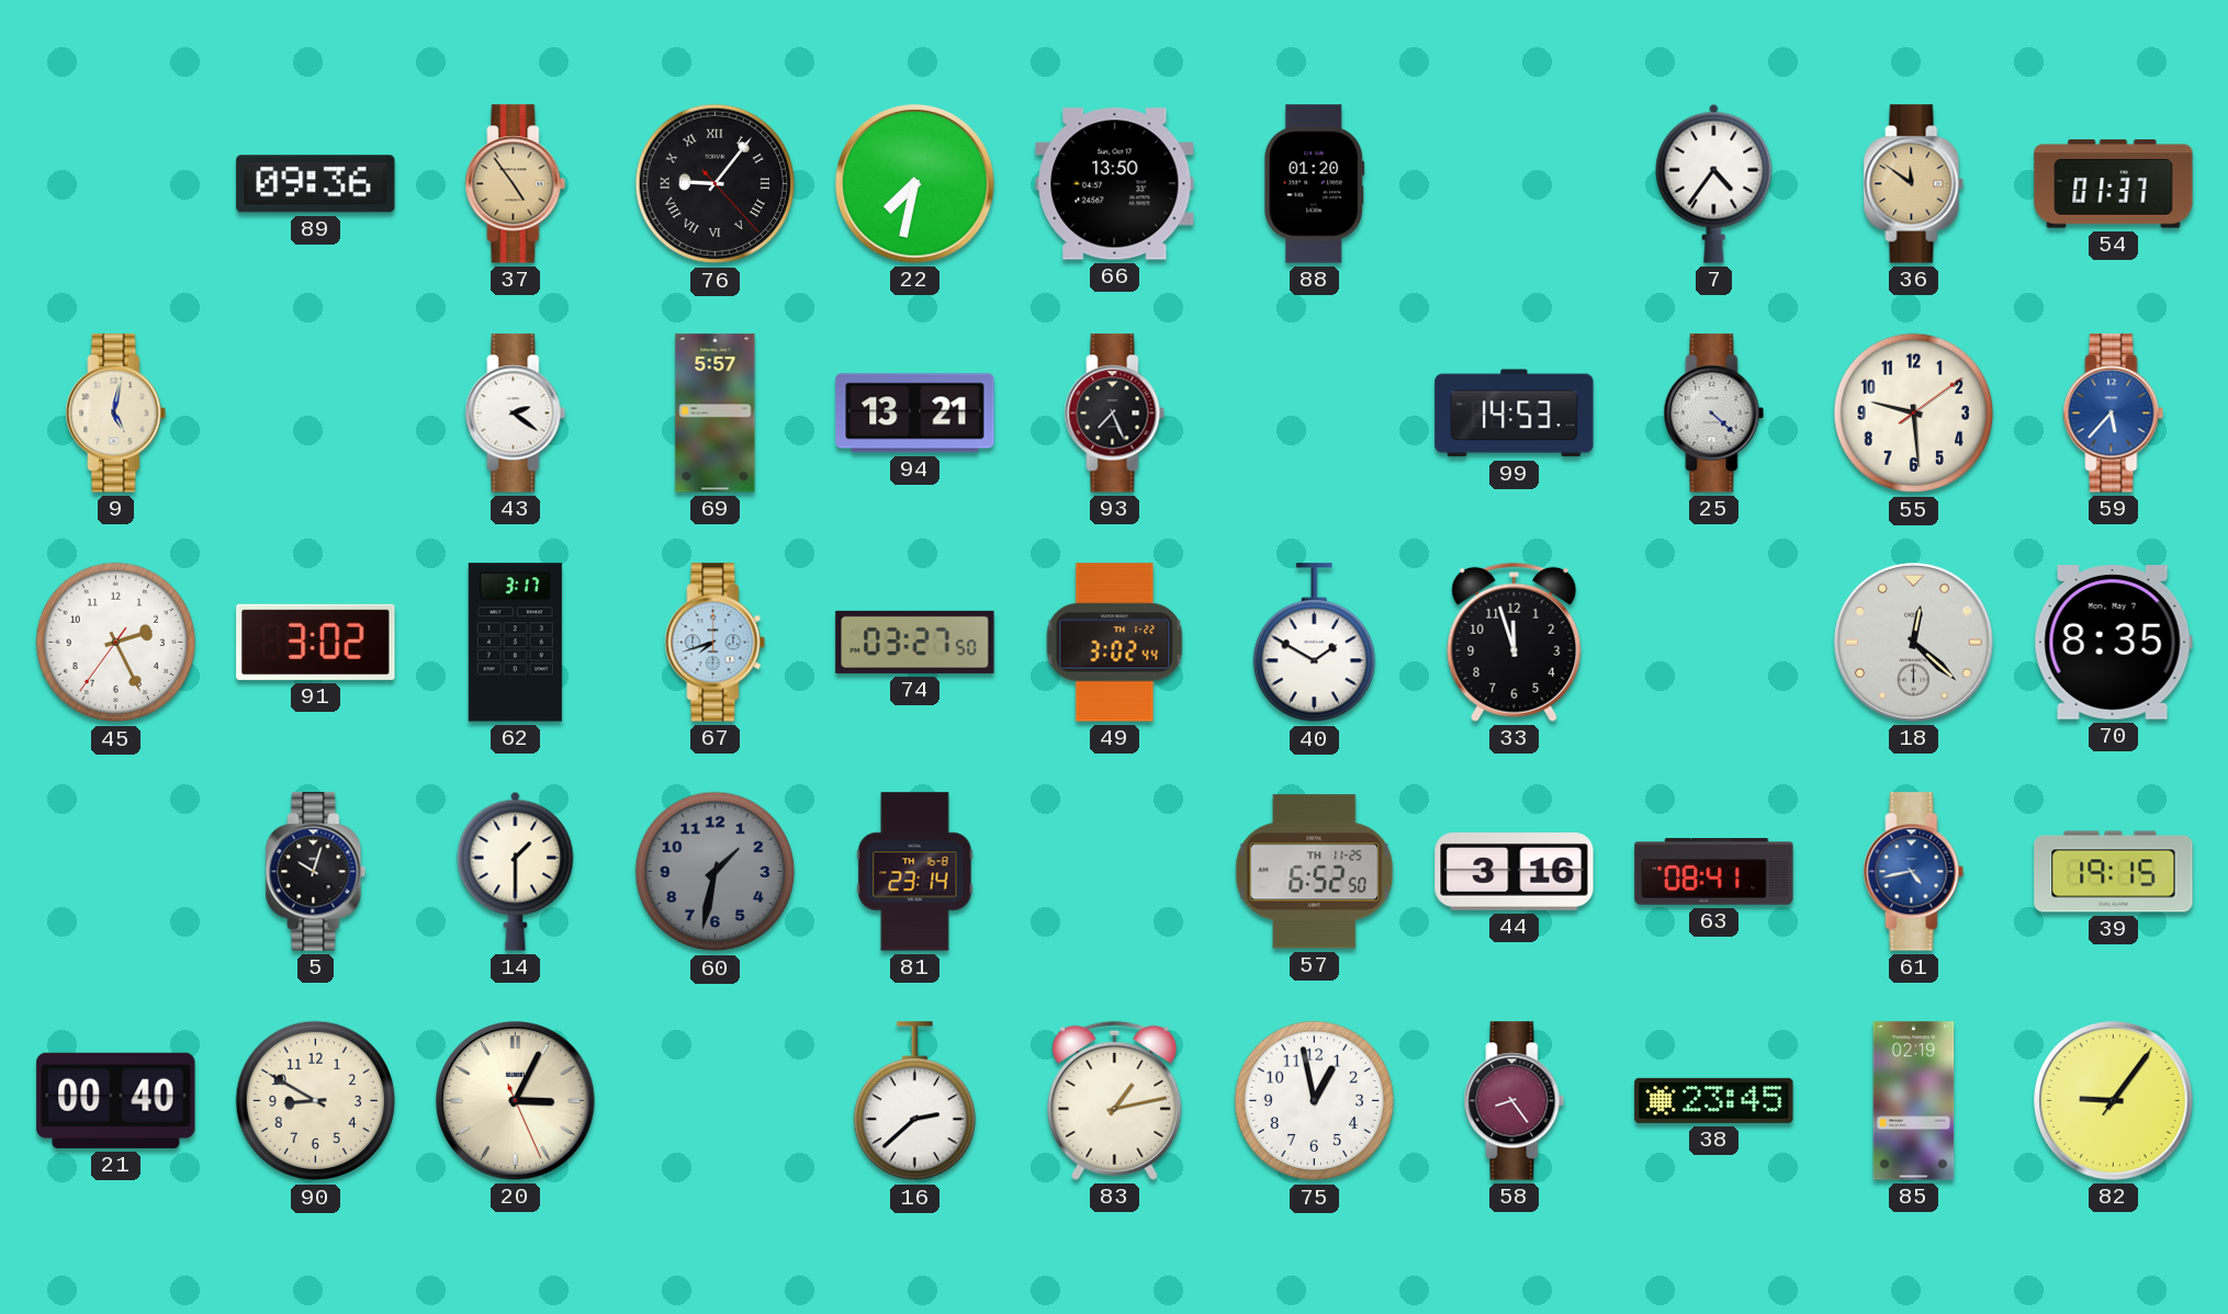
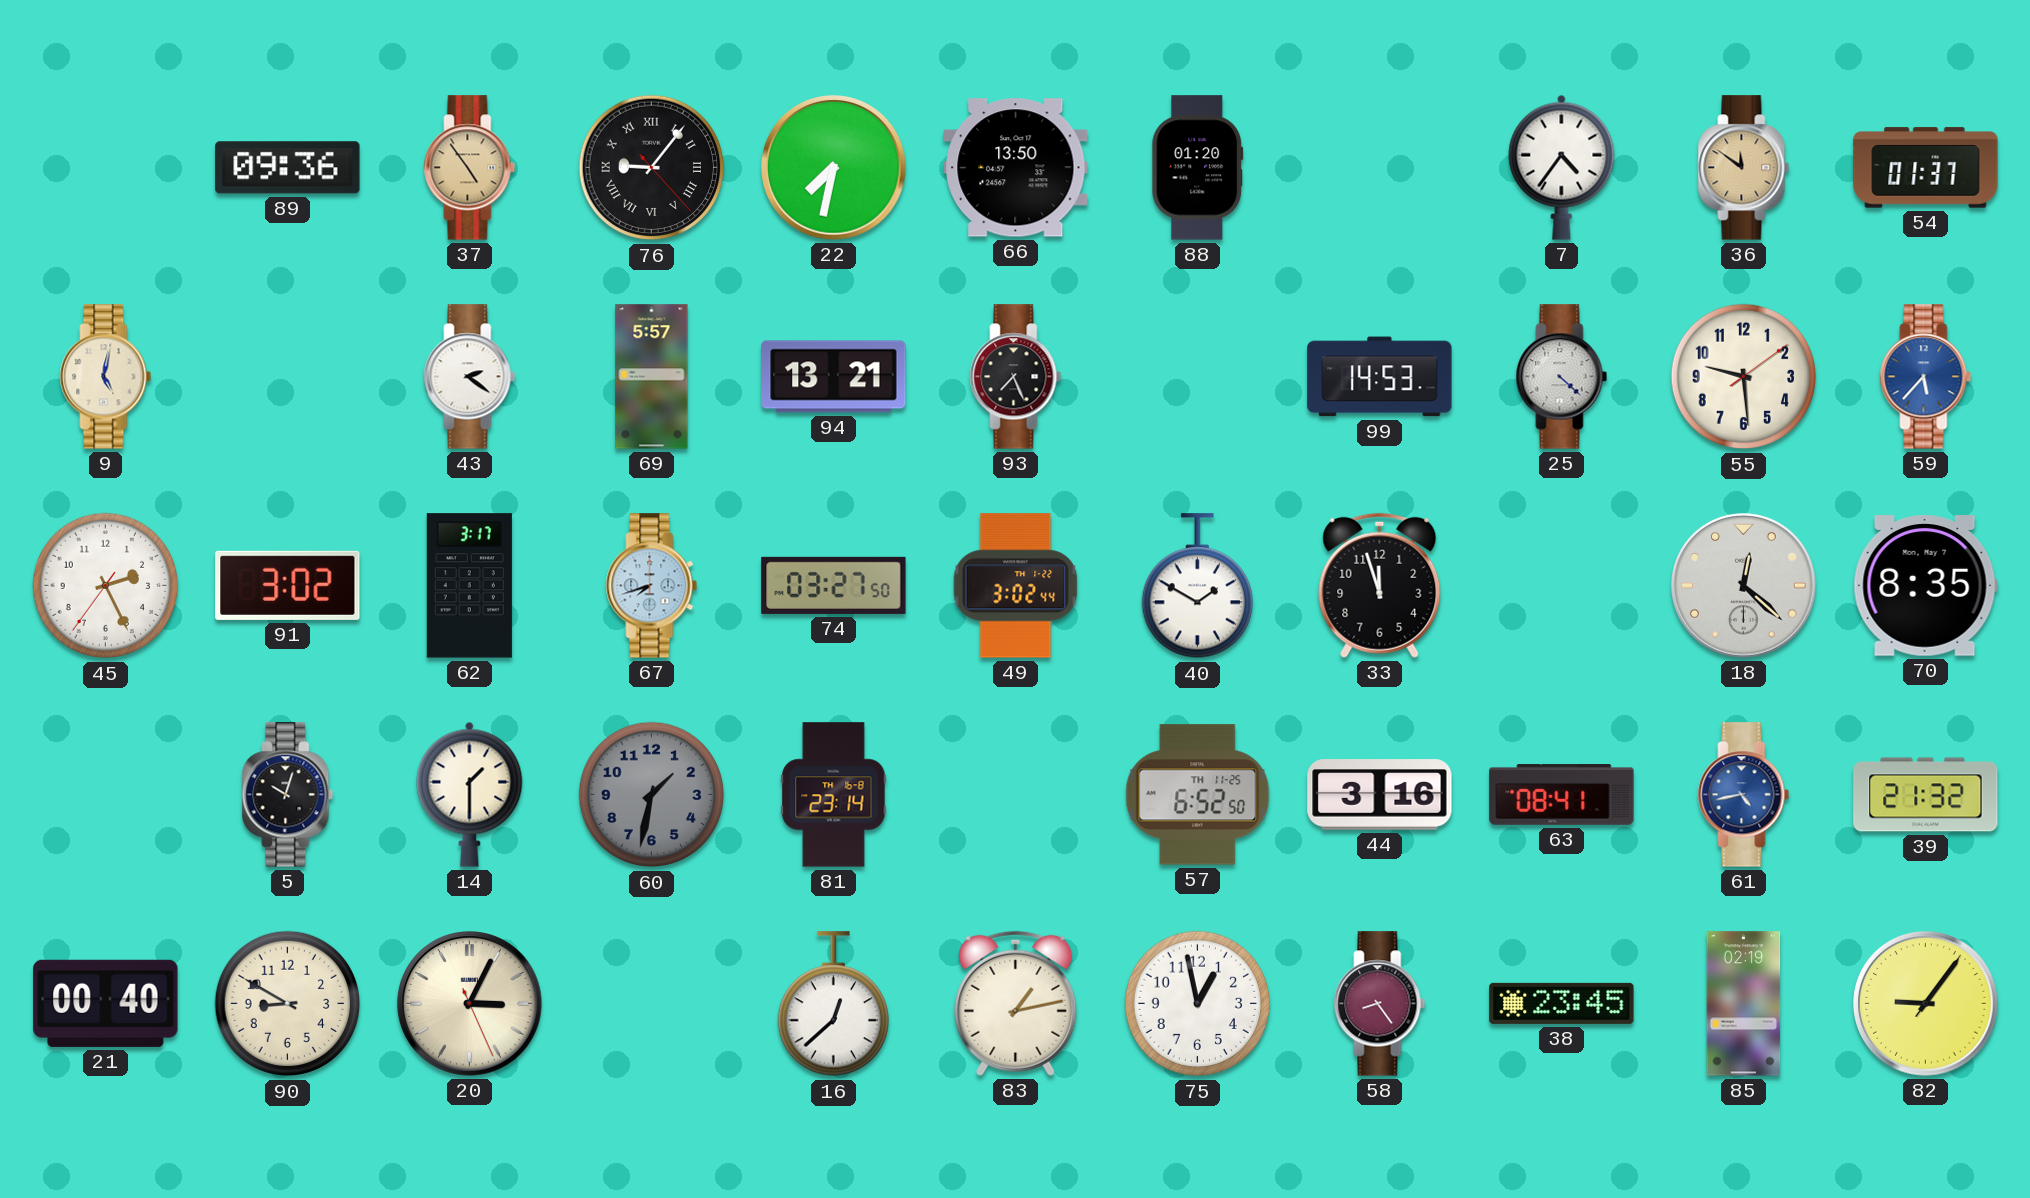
39: 19:15 -> 21:32 (1926, 795)
16: 2:38 -> 12:38 (833, 1004)
